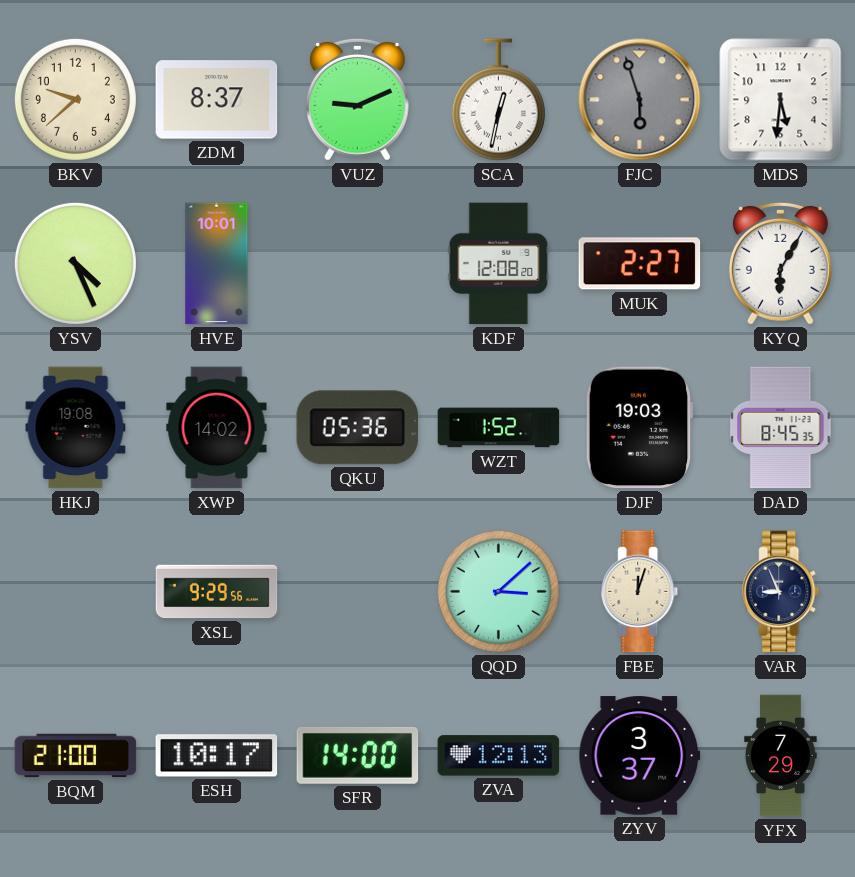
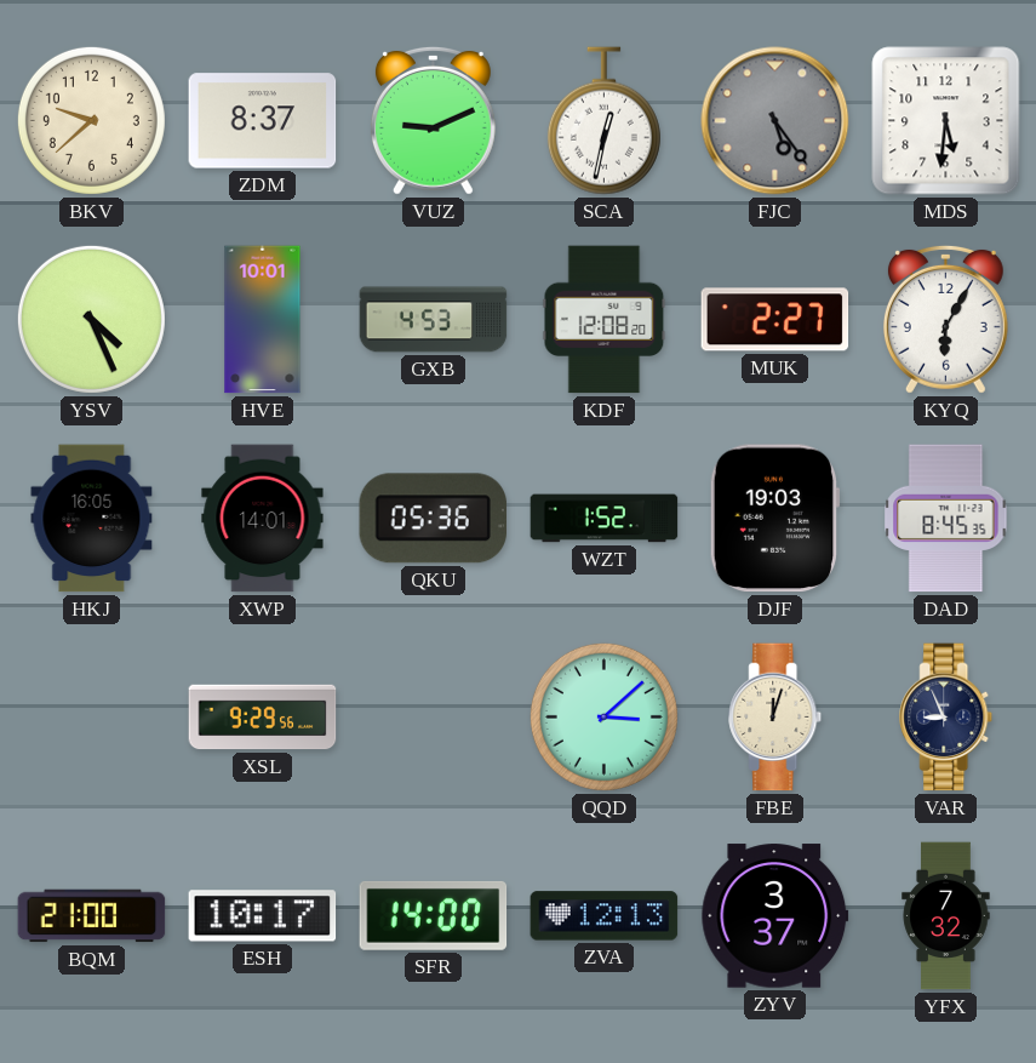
FJC: 5:57 -> 5:24 (775, 121)
GXB: none -> 4:53 (434, 320)
HKJ: 19:08 -> 16:05 (92, 519)
XWP: 14:02 -> 14:01 (263, 519)
YFX: 7:29 -> 7:32 (946, 916)
